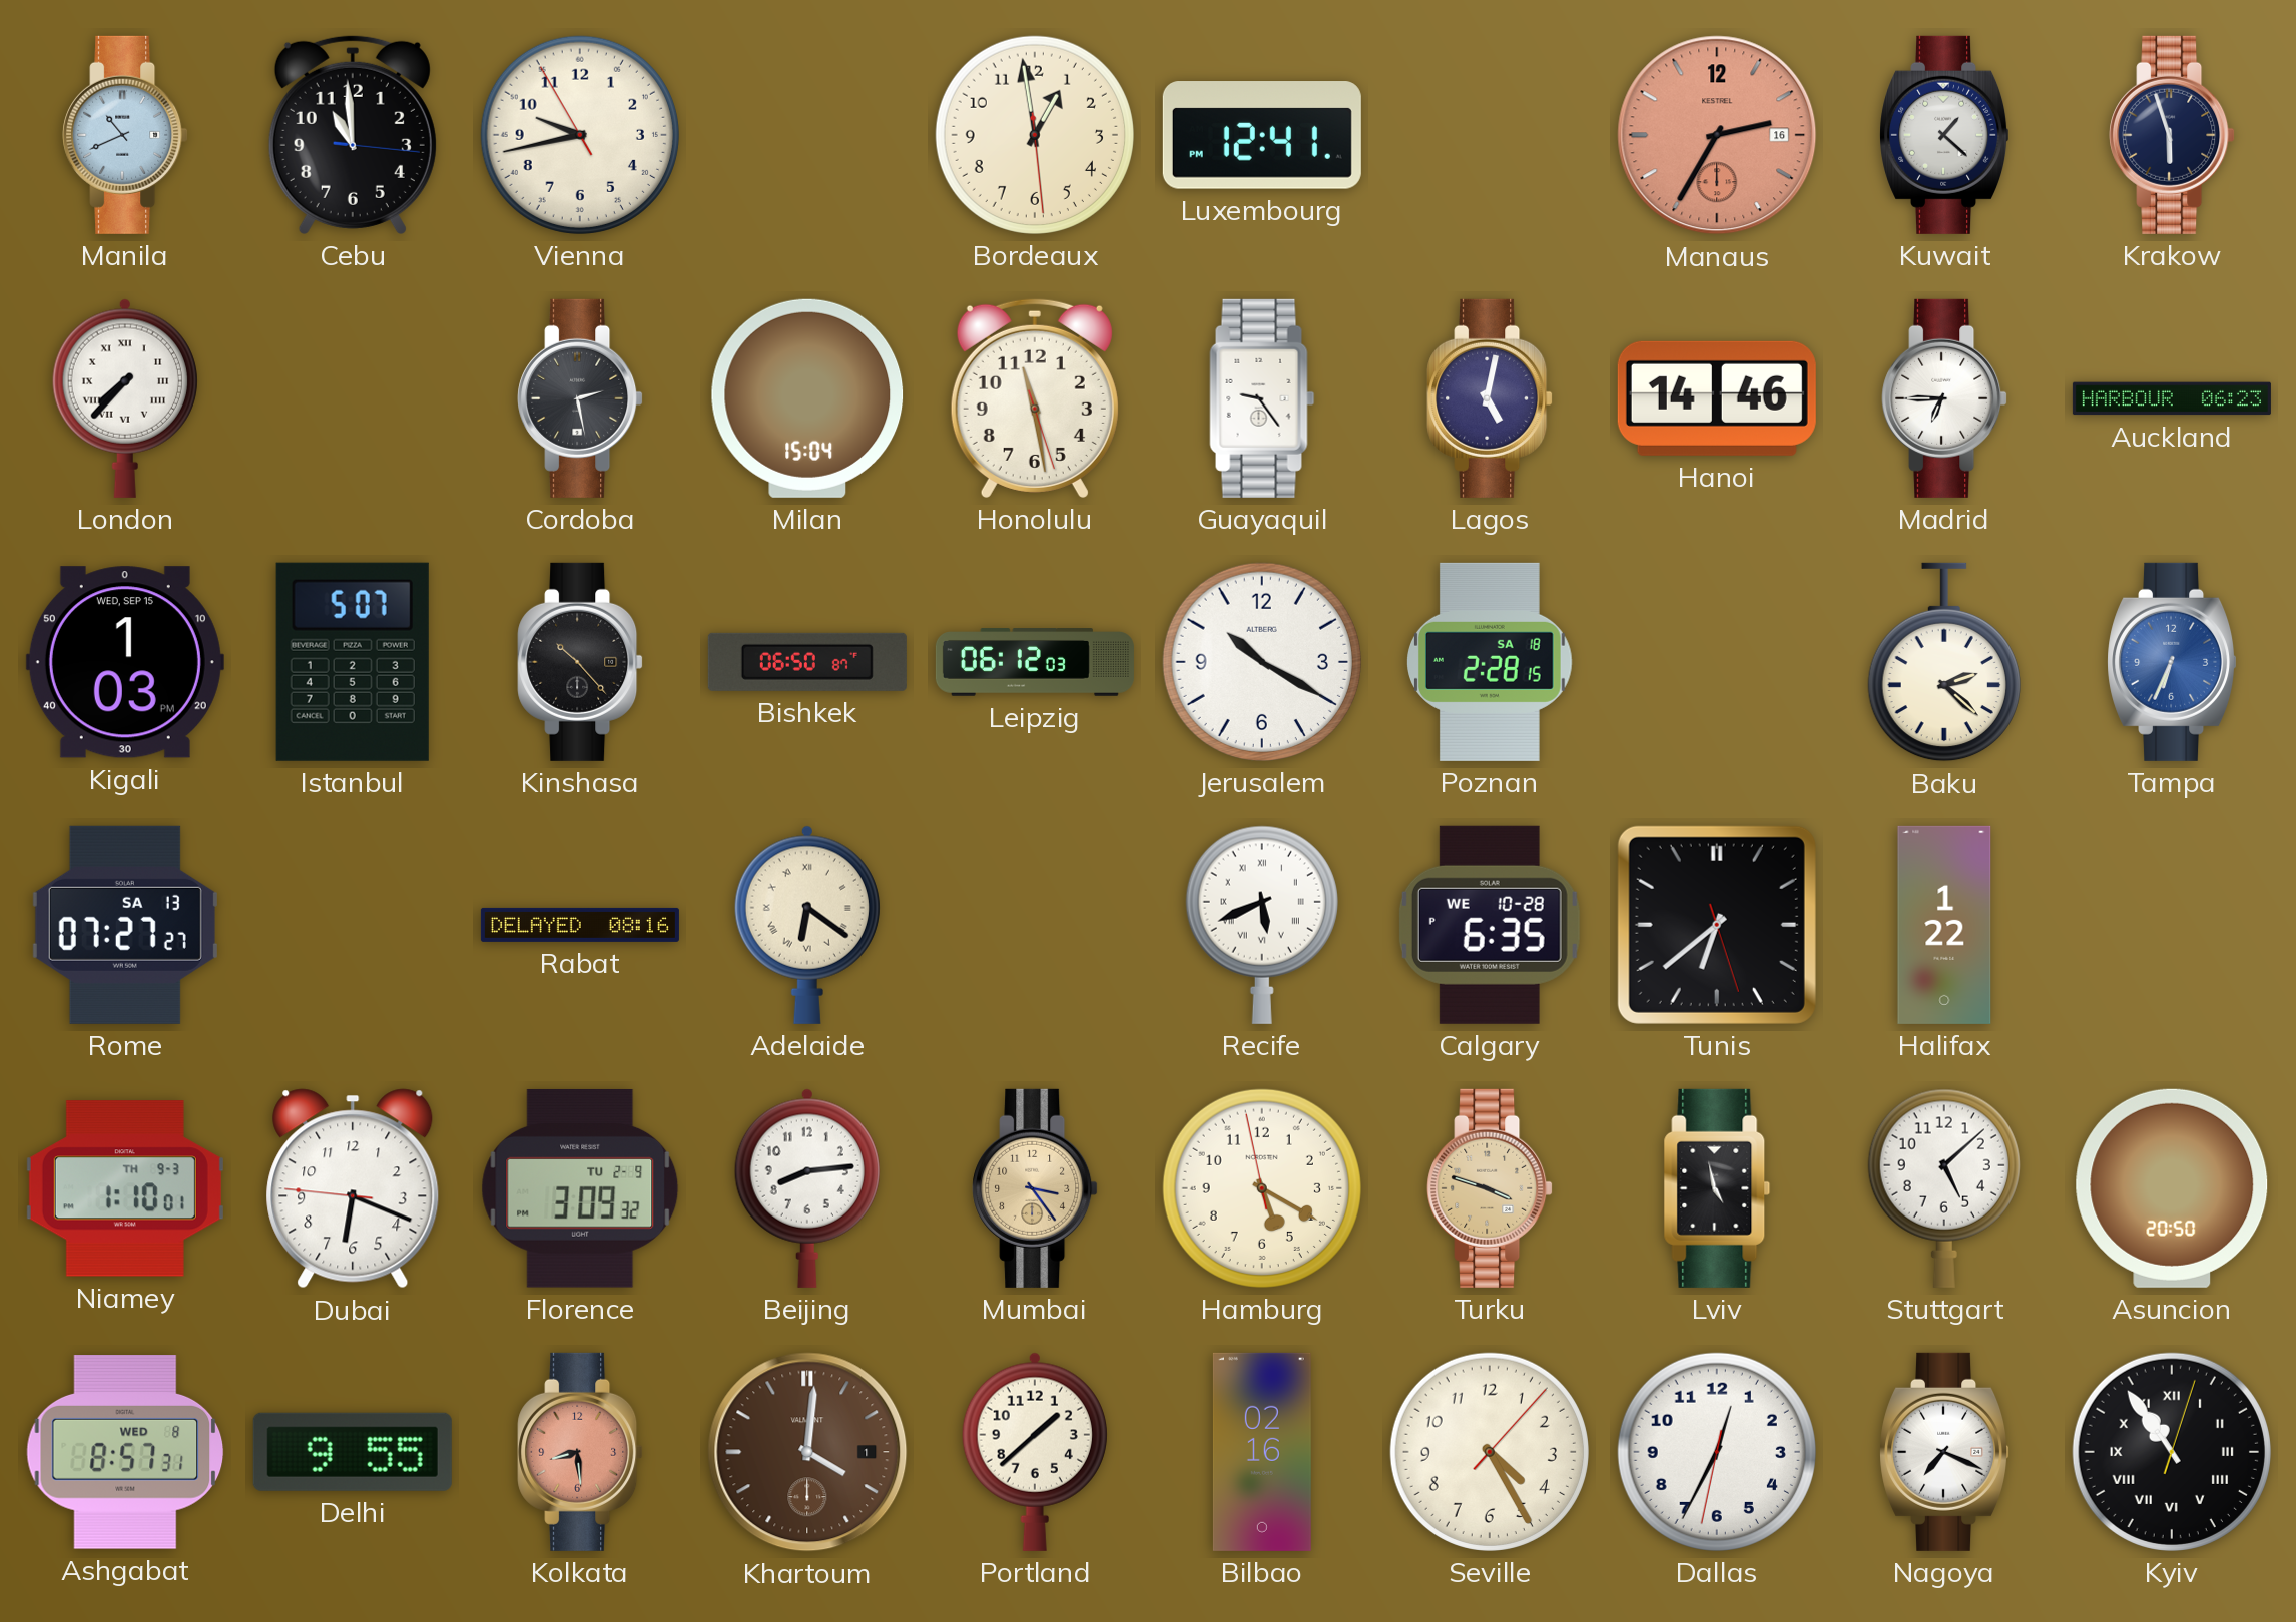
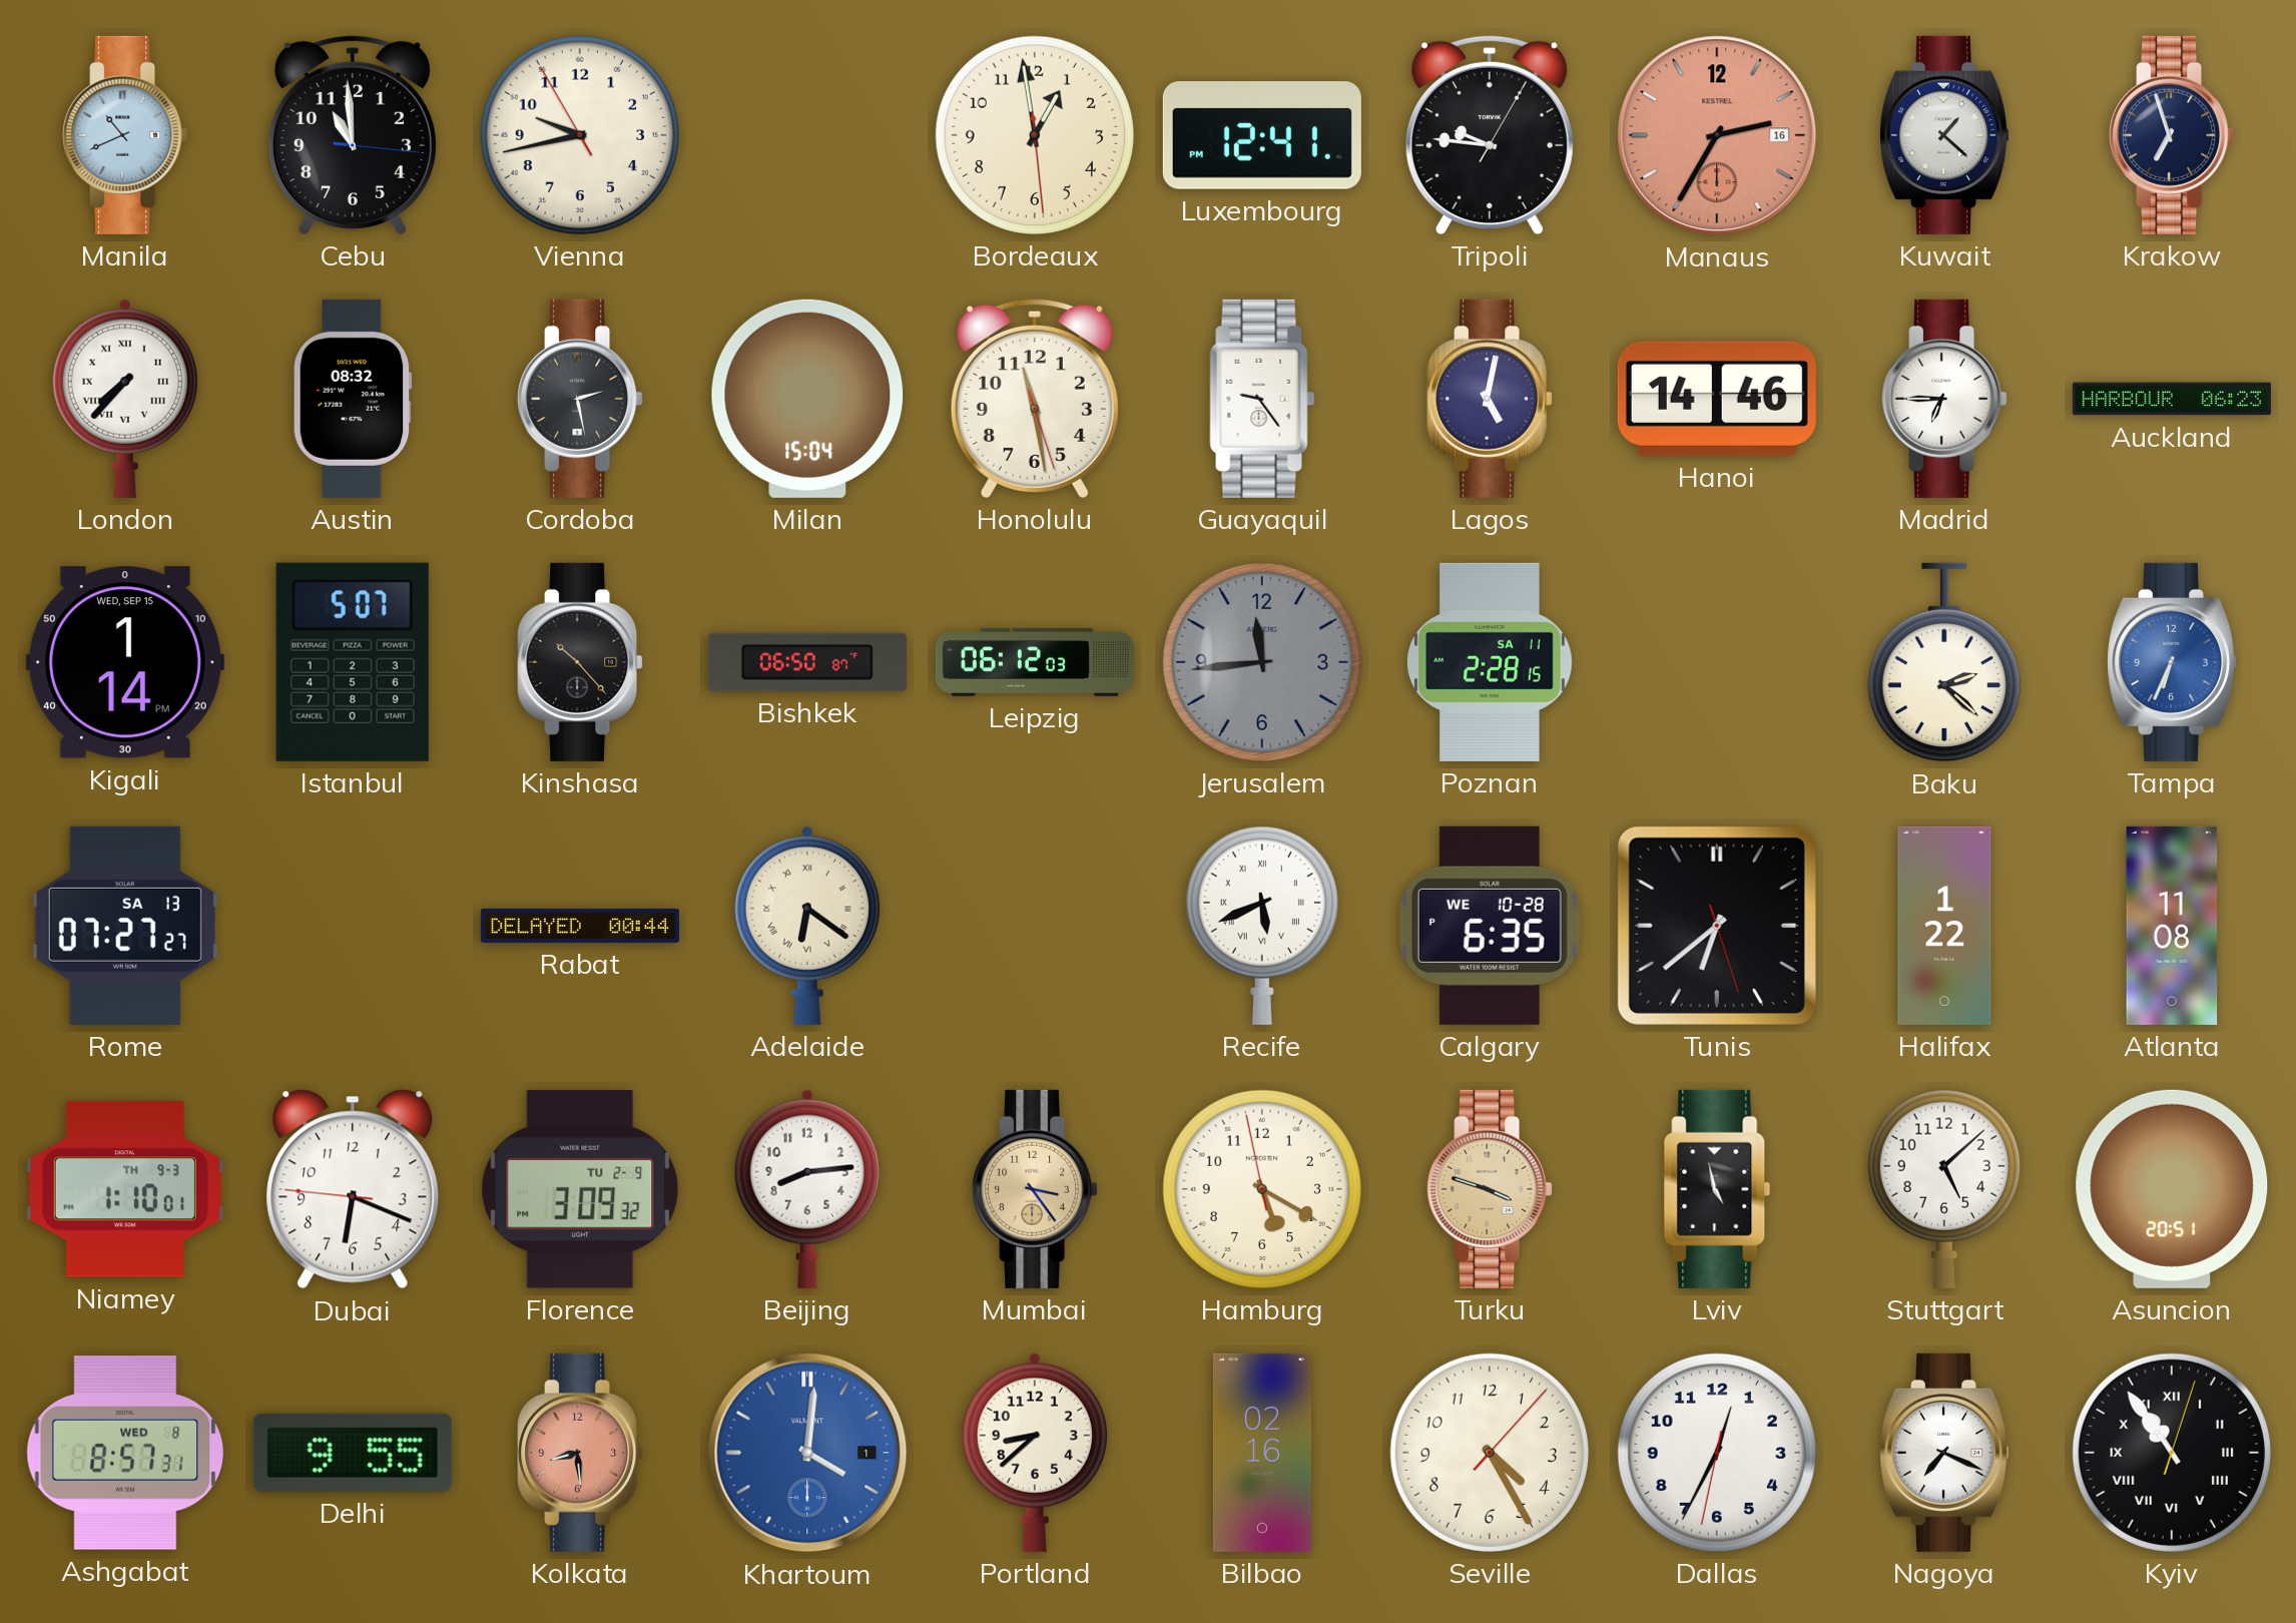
Tripoli: none -> 9:46 (1490, 134)
Krakow: 5:57 -> 6:57 (2172, 135)
Austin: none -> 08:32 (353, 399)
Kigali: 1:03 -> 1:14 (125, 662)
Jerusalem: 10:20 -> 11:44 (1262, 662)
Jerusalem dial: white -> grey (1262, 662)
Poznan date: SA 18 -> SA 11 (1491, 662)
Rabat: 08:16 -> 00:44 (580, 926)
Atlanta: none -> 11:08 (2172, 926)
Asuncion: 20:50 -> 20:51 (2172, 1189)
Khartoum dial: brown -> blue (807, 1453)
Portland: 1:38 -> 8:38 (1035, 1453)
